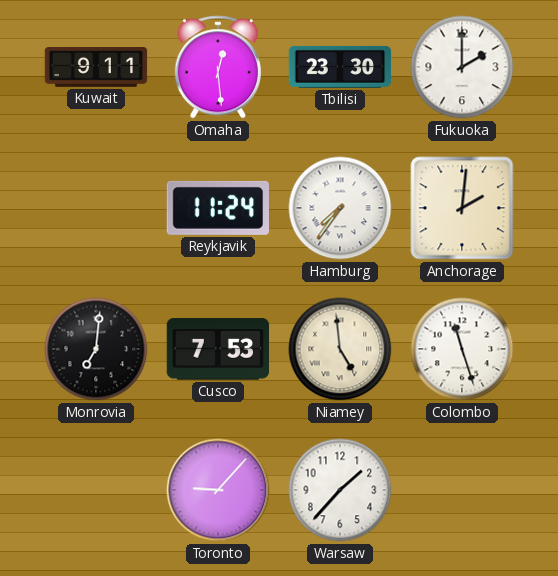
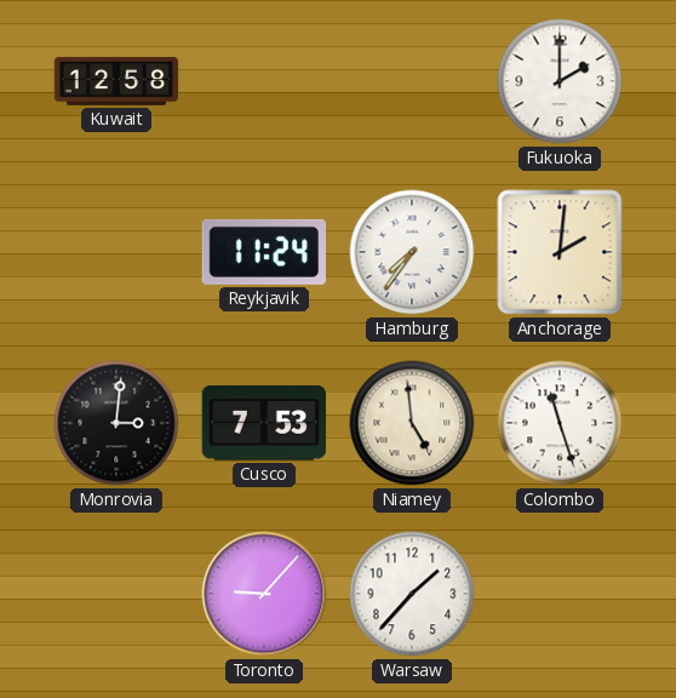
Kuwait: 9:11 -> 12:58 (116, 82)
Omaha: 12:29 -> none (218, 67)
Tbilisi: 23:30 -> none (340, 67)
Monrovia: 7:01 -> 3:01 (116, 423)
